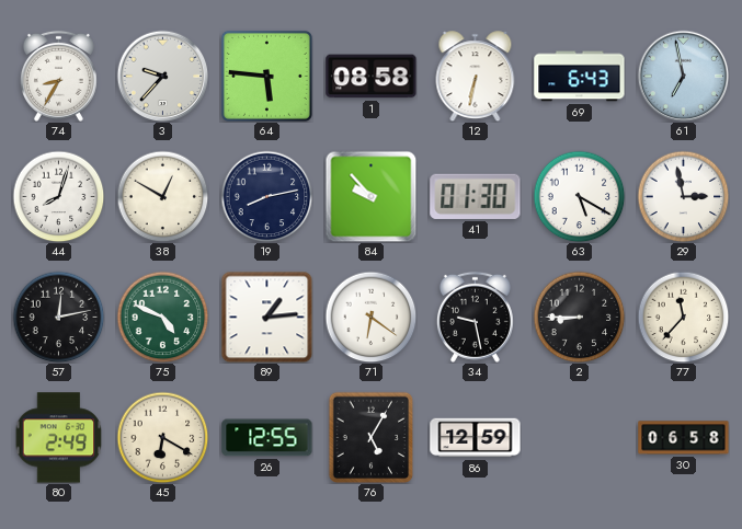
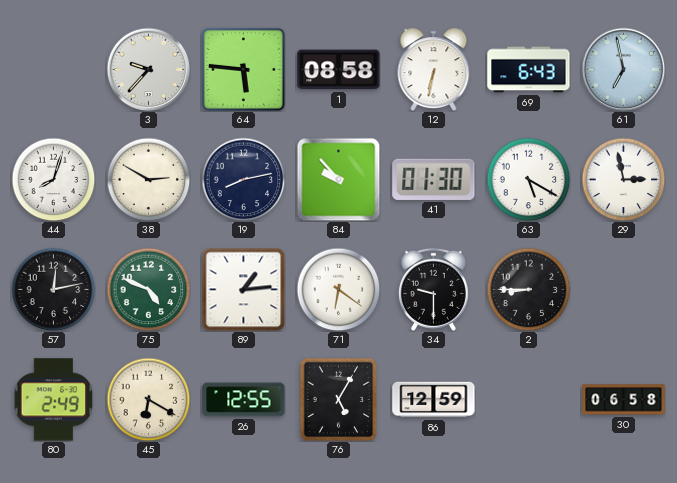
74: 8:35 -> none (58, 76)
38: 12:50 -> 2:50 (148, 179)
34: 9:28 -> 9:30 (433, 289)
77: 11:37 -> none (683, 317)
